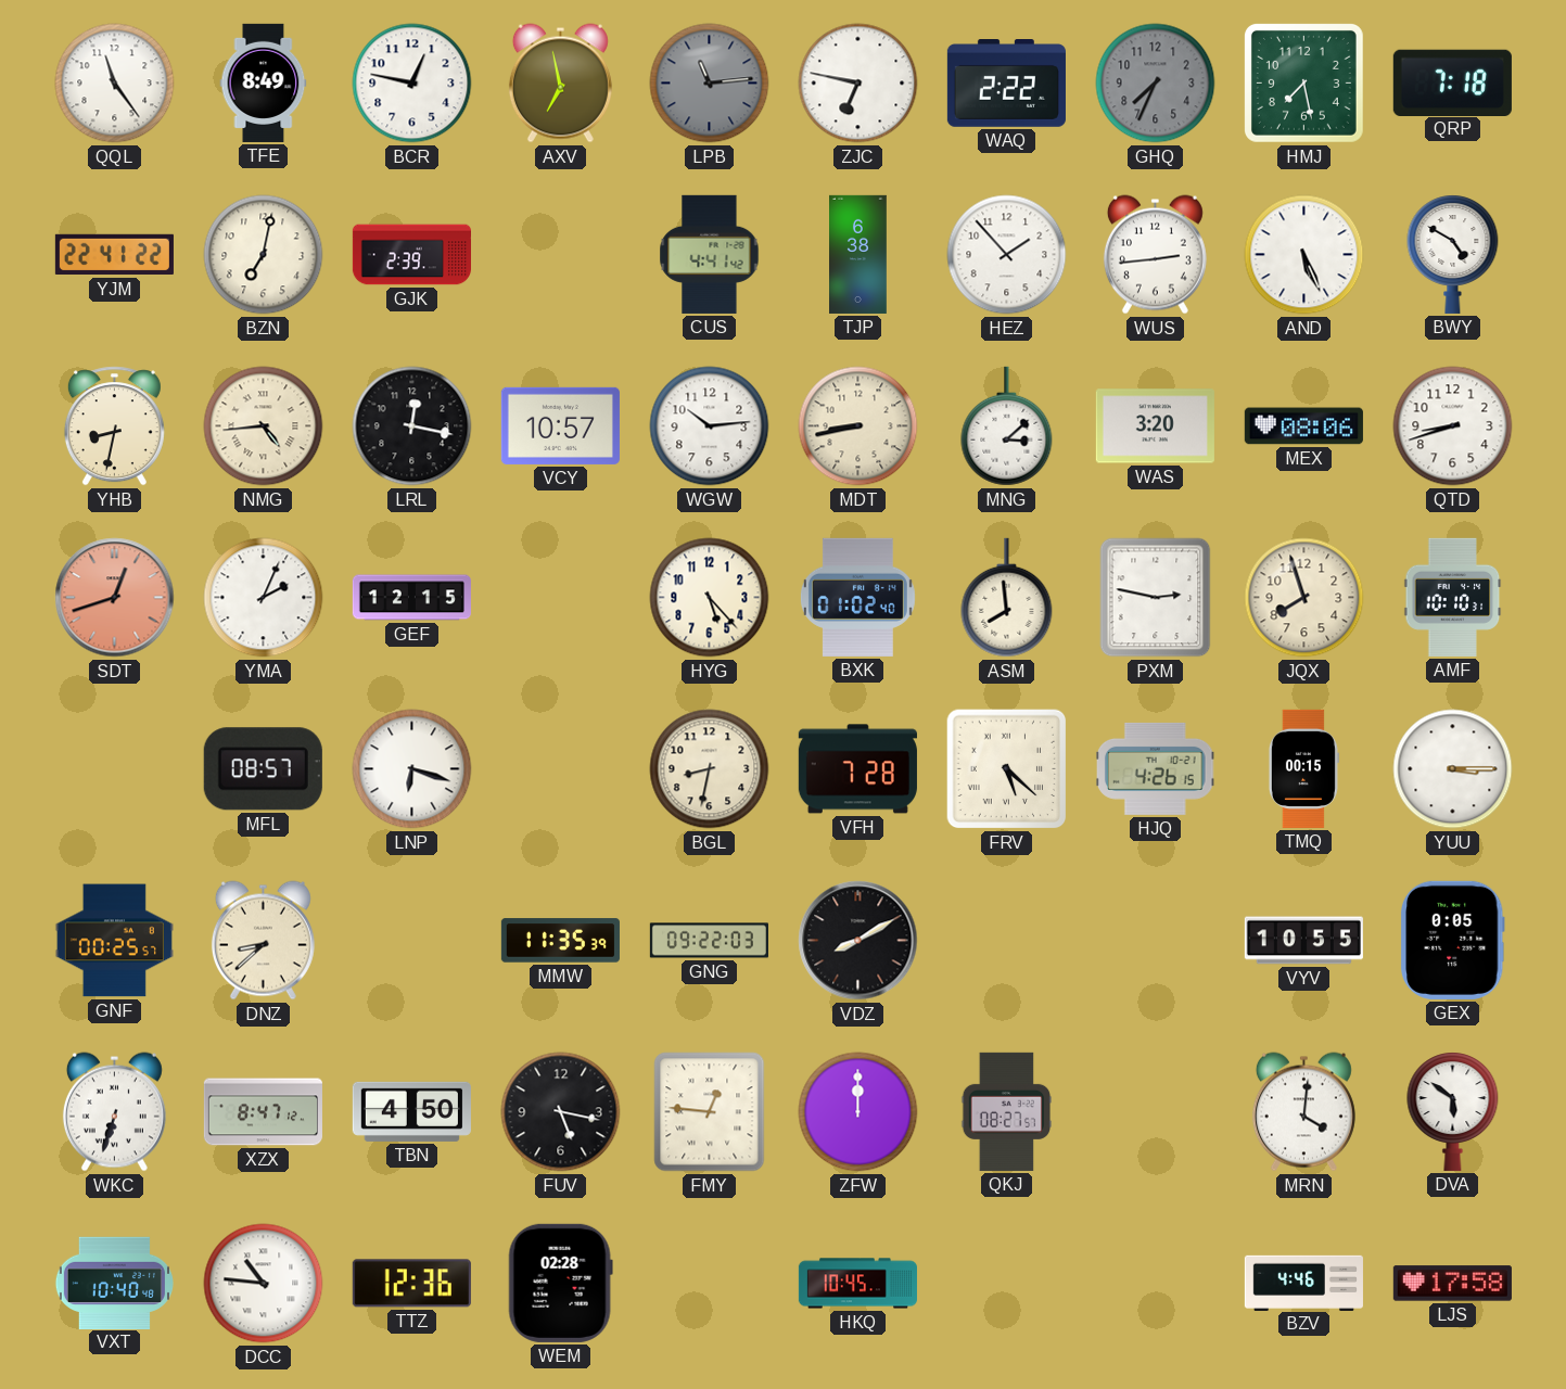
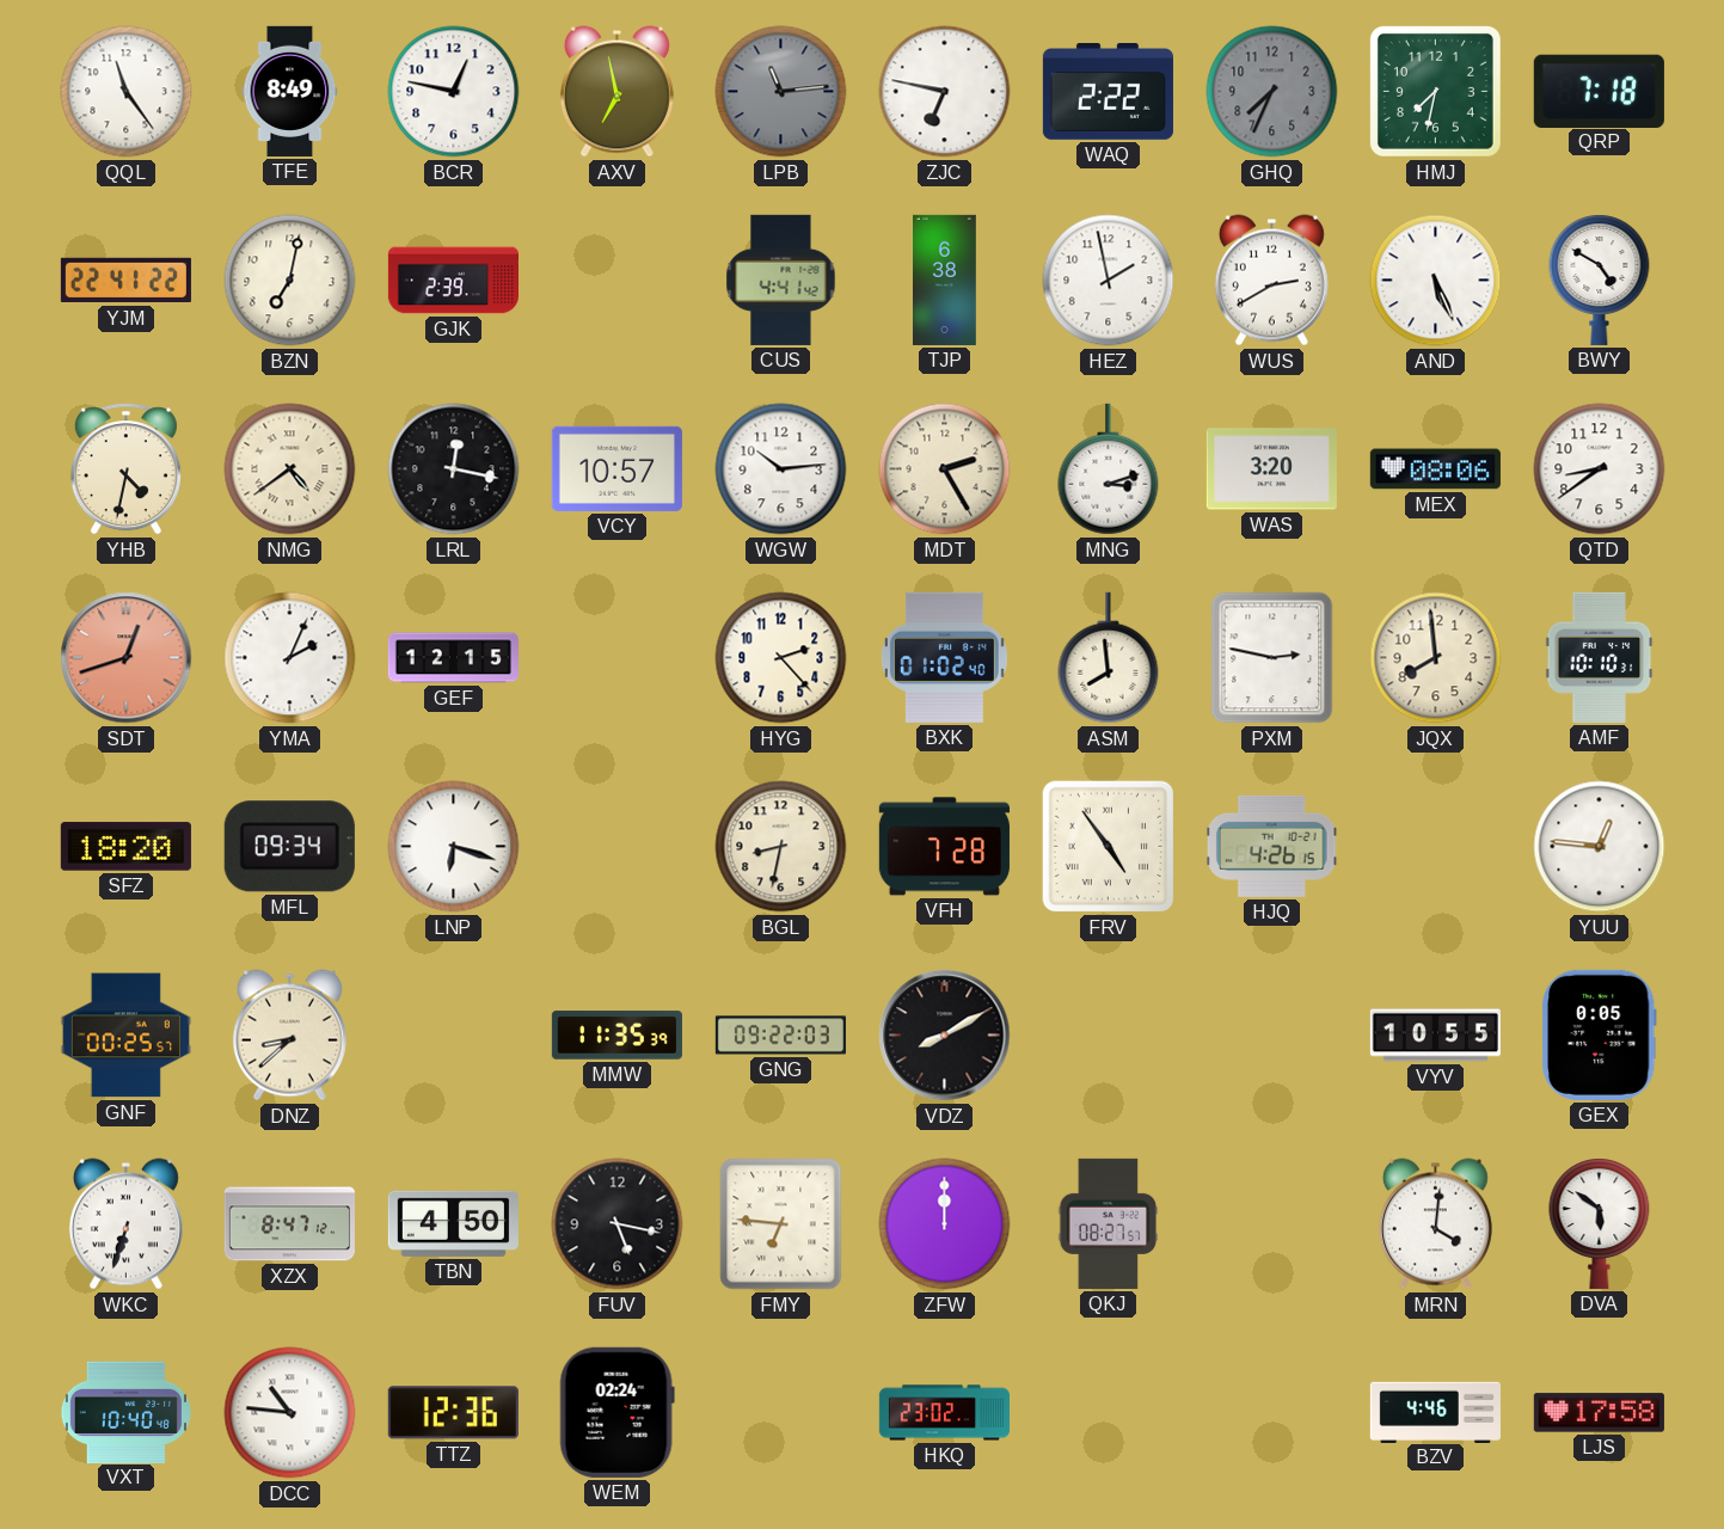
HMJ: 7:28 -> 7:32 (1435, 91)
HEZ: 1:53 -> 1:58 (1109, 281)
WUS: 2:44 -> 2:40 (1271, 281)
YHB: 8:32 -> 4:32 (125, 469)
NMG: 4:44 -> 4:39 (290, 469)
MDT: 8:43 -> 2:25 (945, 469)
MNG: 3:08 -> 3:12 (1109, 469)
QTD: 8:42 -> 8:39 (1600, 469)
HYG: 5:23 -> 2:23 (781, 658)
JQX: 7:57 -> 7:59 (1436, 658)
SFZ: none -> 18:20 (125, 847)
MFL: 08:57 -> 09:34 (289, 847)
FRV: 5:22 -> 4:54 (1109, 847)
TMQ: 00:15 -> none (1303, 768)
YUU: 3:15 -> 12:46 (1600, 847)
FMY: 12:46 -> 6:46 (781, 1224)
WEM: 02:28 -> 02:24 (616, 1412)
HKQ: 10:45 -> 23:02 (944, 1413)
